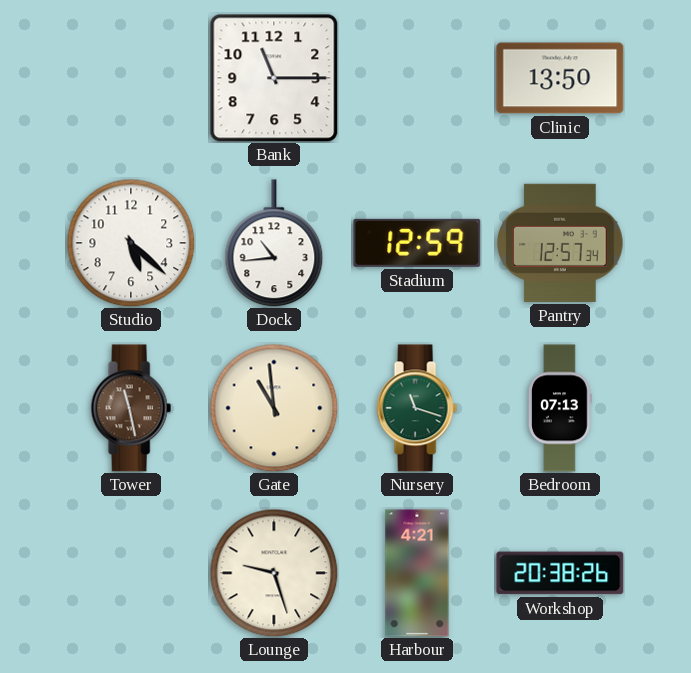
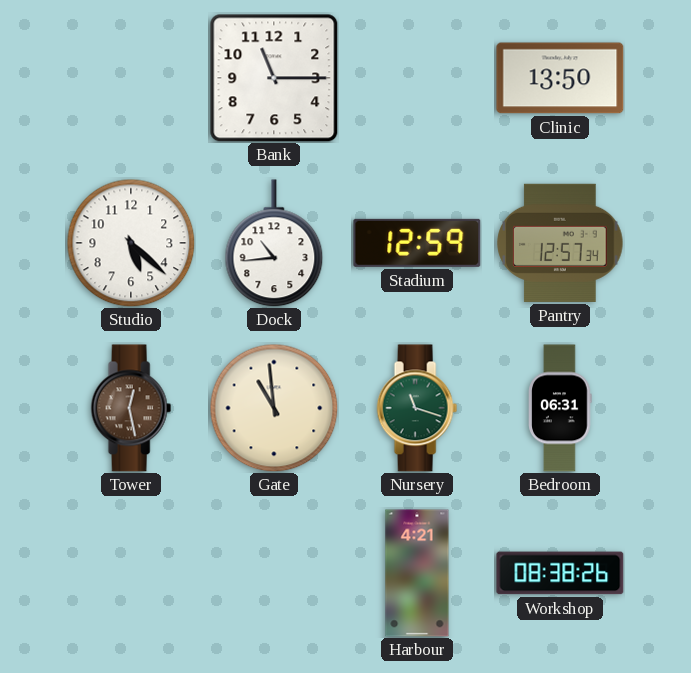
Tower: 11:28 -> 12:28 (131, 408)
Bedroom: 07:13 -> 06:31 (560, 408)
Lounge: 9:27 -> none (274, 573)
Workshop: 20:38 -> 08:38 (560, 573)
